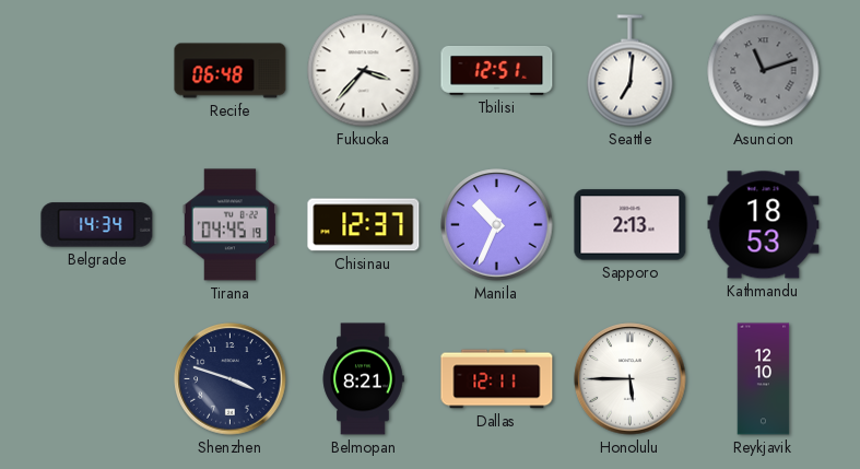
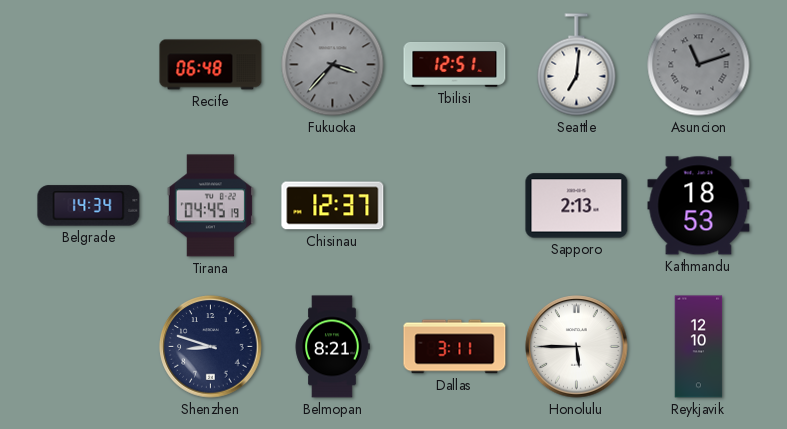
Fukuoka dial: white -> grey (333, 65)
Manila: 10:34 -> none (497, 225)
Shenzhen: 3:48 -> 8:48 (211, 347)
Dallas: 12:11 -> 3:11 (455, 347)
